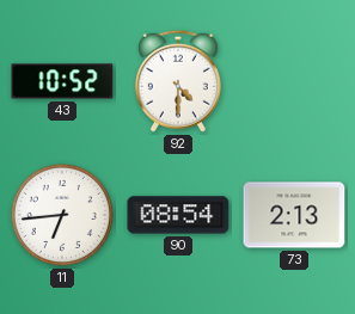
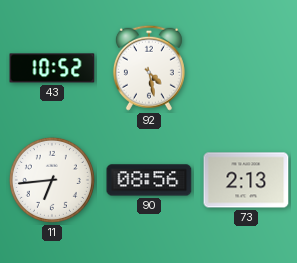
92: 4:30 -> 4:28 (149, 68)
90: 08:54 -> 08:56 (149, 180)
